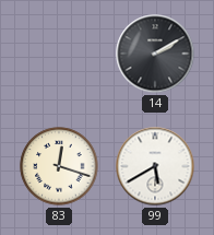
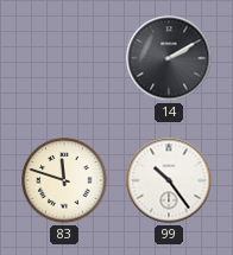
83: 12:18 -> 11:48 (64, 180)
99: 5:40 -> 10:24 (169, 180)
